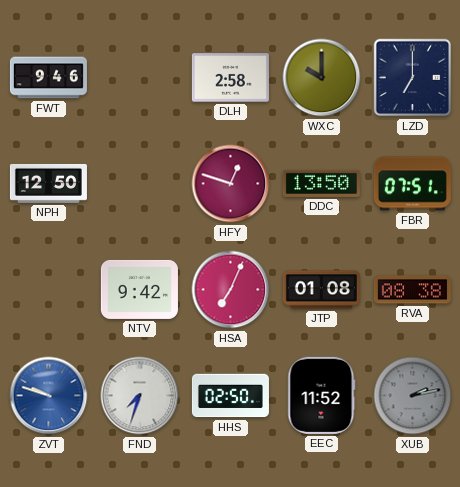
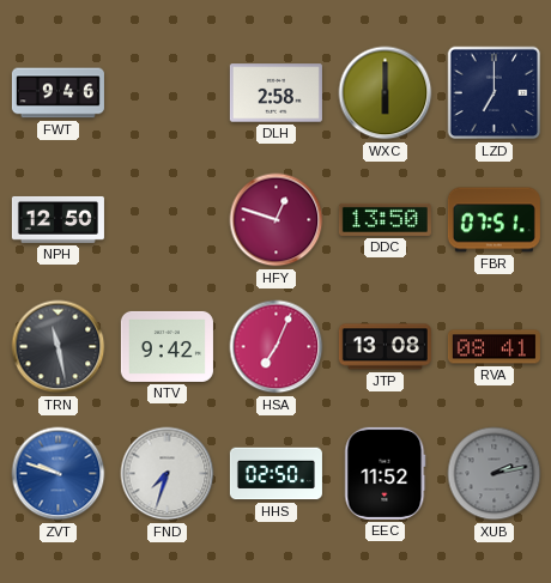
WXC: 10:00 -> 6:00 (386, 93)
TRN: none -> 11:28 (59, 347)
JTP: 01:08 -> 13:08 (385, 347)
RVA: 08:38 -> 08:41 (494, 347)
